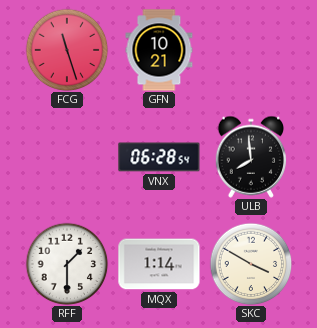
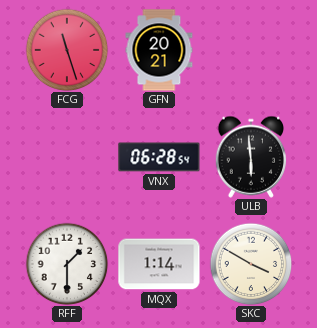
GFN: 10:21 -> 20:21 (159, 50)
ULB: 7:59 -> 5:59 (251, 157)
